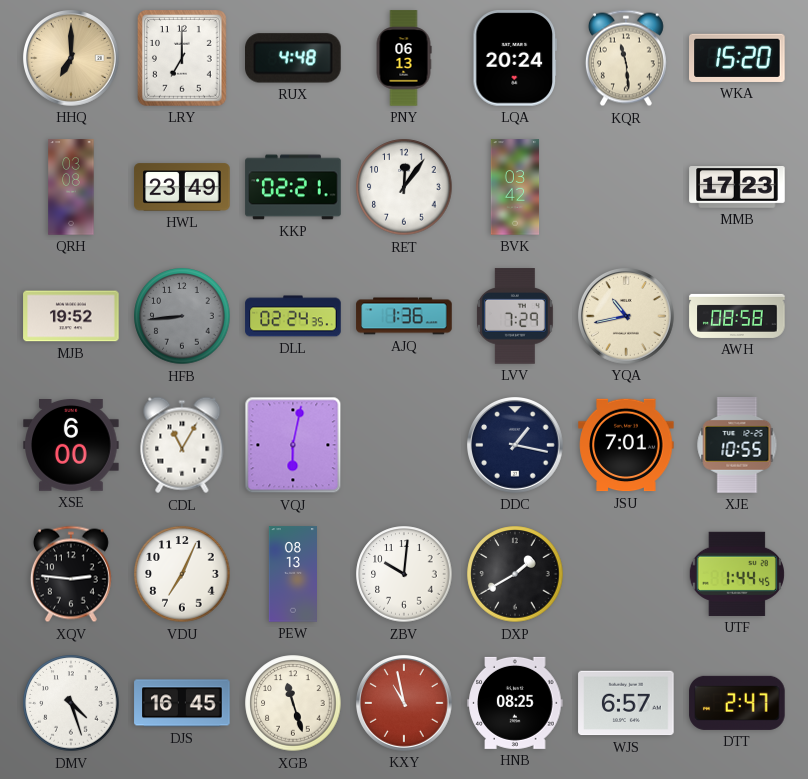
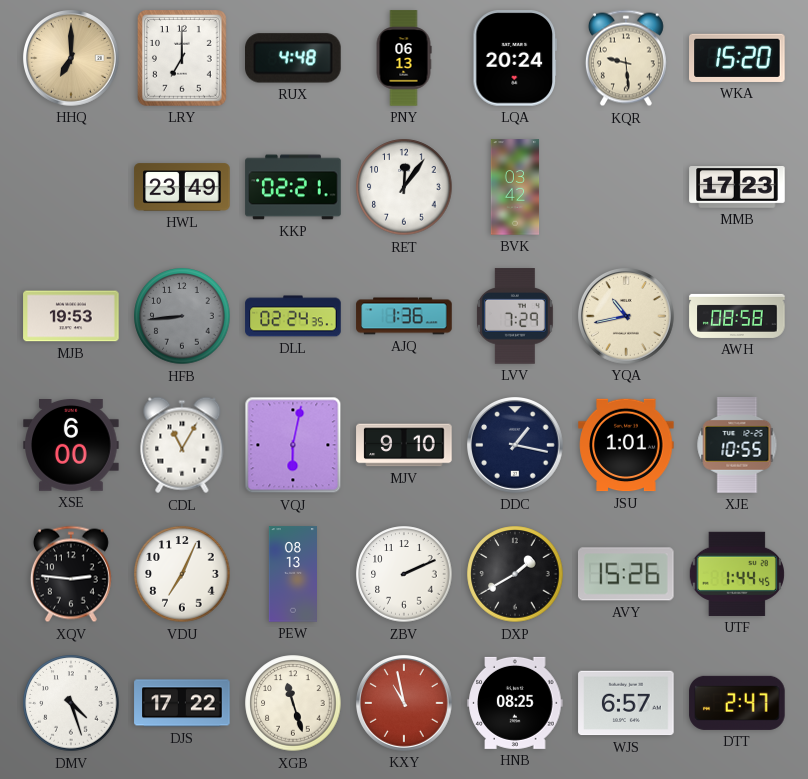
KQR: 11:29 -> 9:29 (626, 58)
QRH: 03:08 -> none (71, 187)
MJB: 19:52 -> 19:53 (71, 316)
MJV: none -> 9:10 (404, 445)
JSU: 7:01 -> 1:01 (626, 445)
ZBV: 10:01 -> 2:11 (404, 574)
AVY: none -> 15:26 (627, 574)
DJS: 16:45 -> 17:22 (182, 703)
